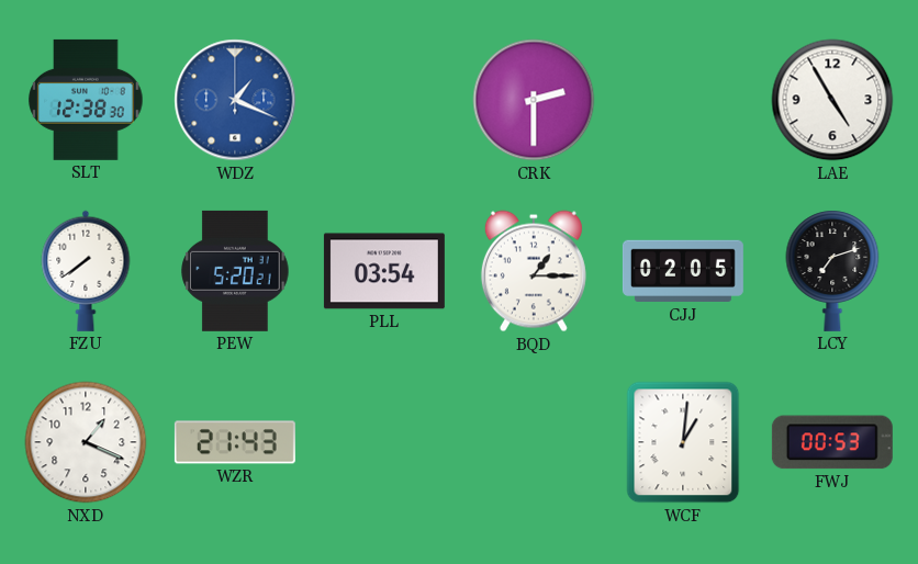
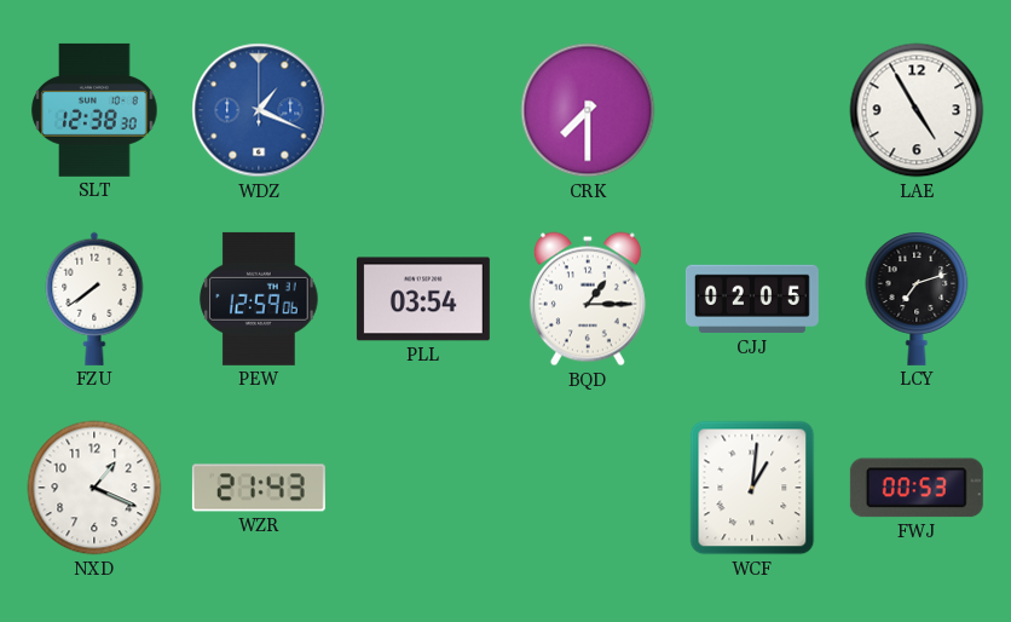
CRK: 2:30 -> 7:30 (588, 110)
PEW: 5:20 -> 12:59 (259, 299)
